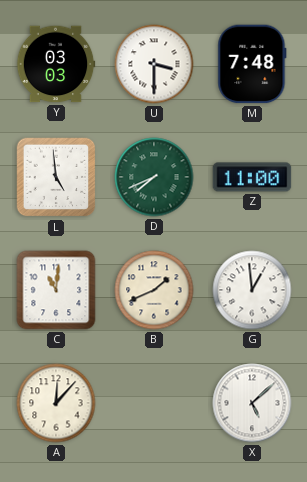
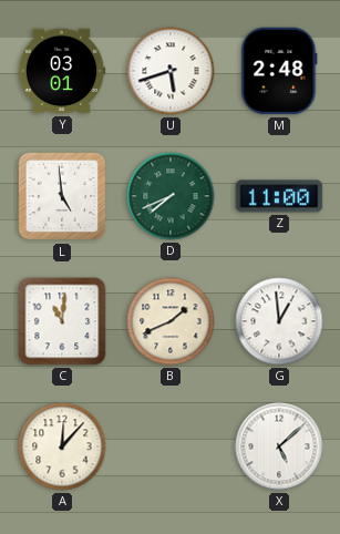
Y: 03:03 -> 03:01 (62, 71)
U: 3:30 -> 5:42 (171, 71)
M: 7:48 -> 2:48 (279, 71)
